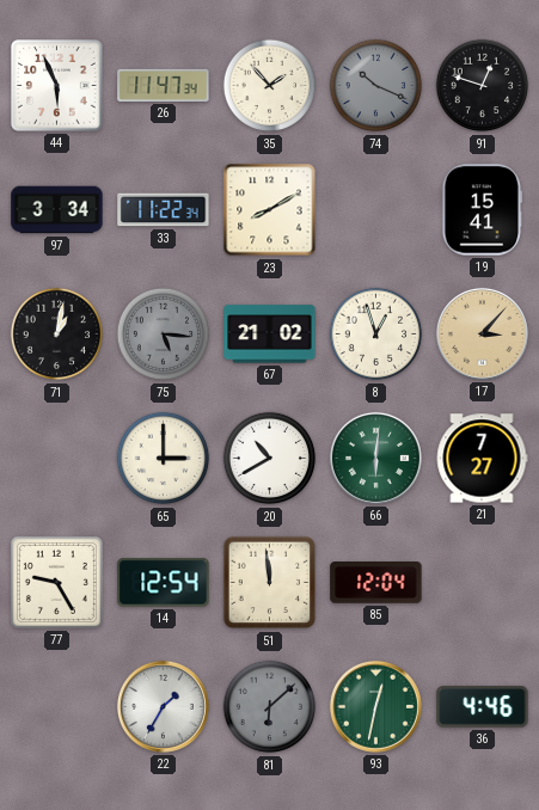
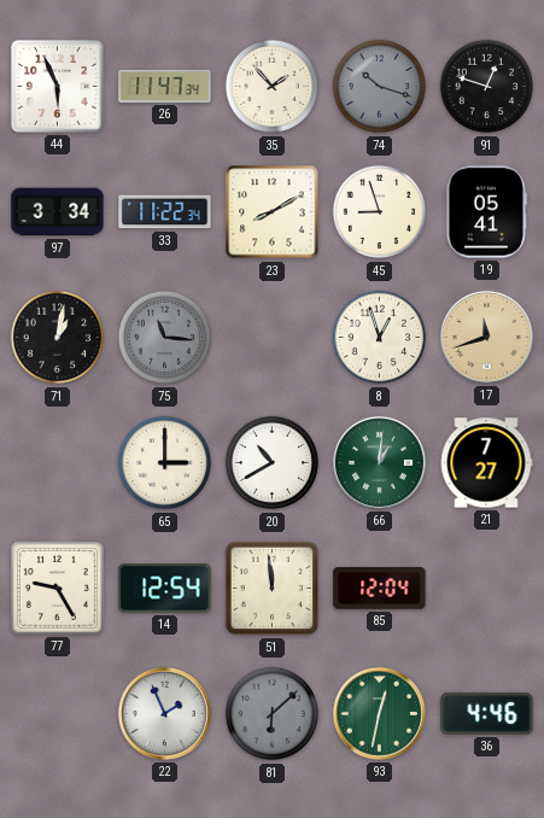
74: 10:19 -> 10:18 (380, 87)
45: none -> 8:57 (380, 212)
19: 15:41 -> 05:41 (487, 212)
75: 5:16 -> 11:16 (165, 338)
67: 21:02 -> none (270, 335)
17: 3:07 -> 11:42 (486, 337)
66: 6:01 -> 1:01 (379, 462)
22: 1:35 -> 1:56 (164, 713)
